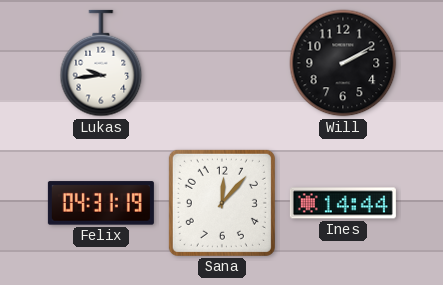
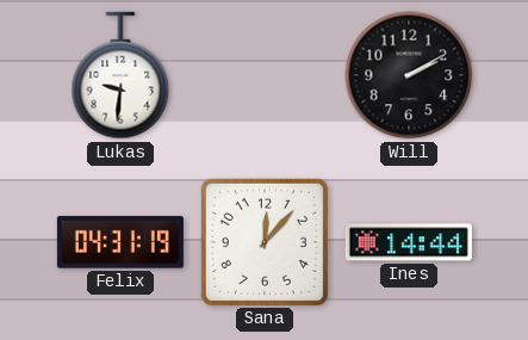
Lukas: 9:44 -> 9:31 (120, 75)
